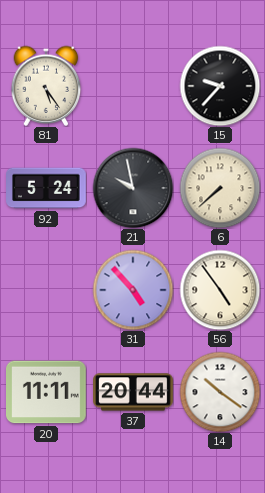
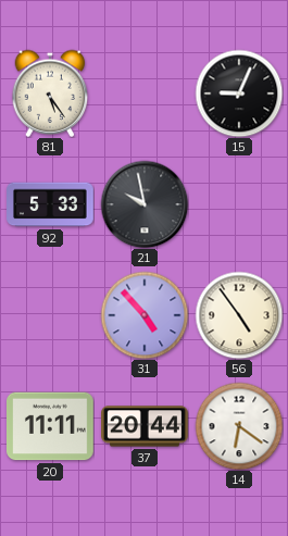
15: 9:37 -> 9:04 (239, 94)
92: 5:24 -> 5:33 (50, 204)
6: 7:38 -> none (220, 188)
14: 10:21 -> 6:21 (239, 426)
